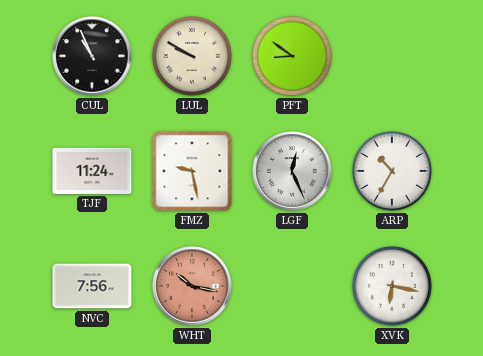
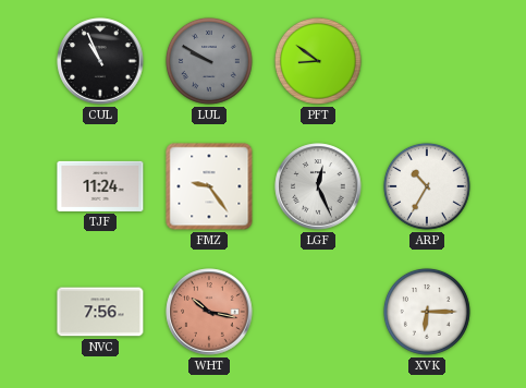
LUL dial: cream -> grey (209, 61)
FMZ: 9:28 -> 9:24 (209, 186)
XVK: 6:17 -> 6:15 (427, 312)
